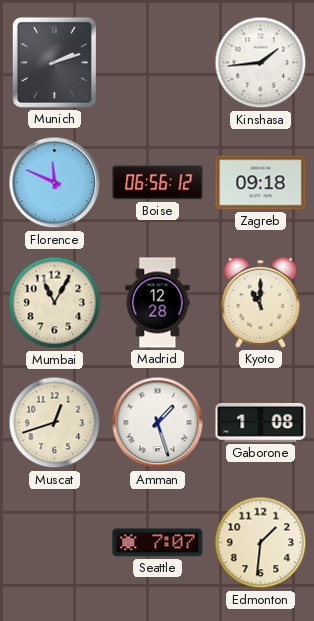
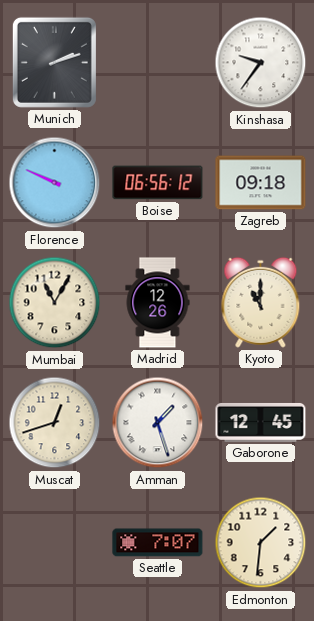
Kinshasa: 1:44 -> 9:36 (261, 63)
Florence: 11:49 -> 9:49 (55, 183)
Madrid: 12:28 -> 12:26 (158, 303)
Gaborone: 1:08 -> 12:45 (261, 422)
